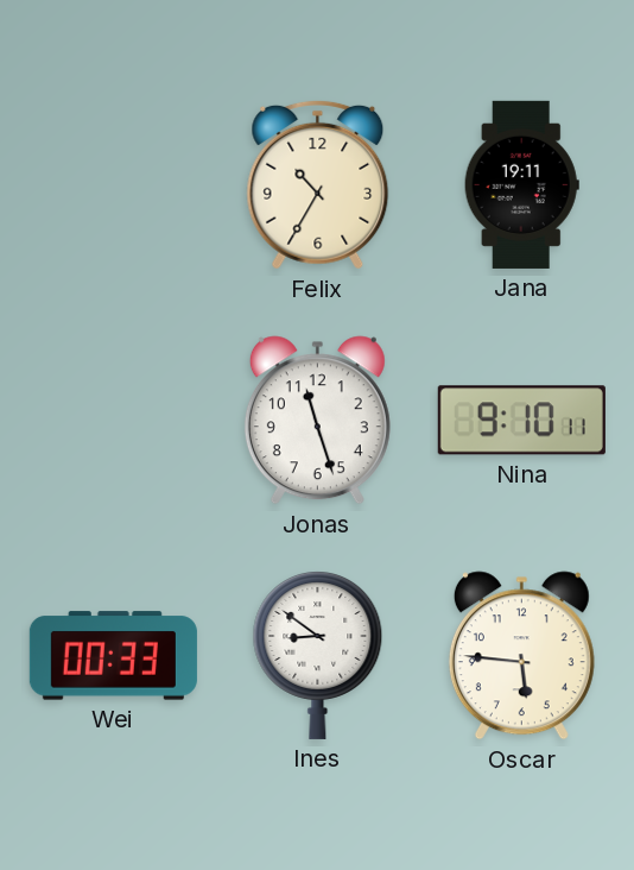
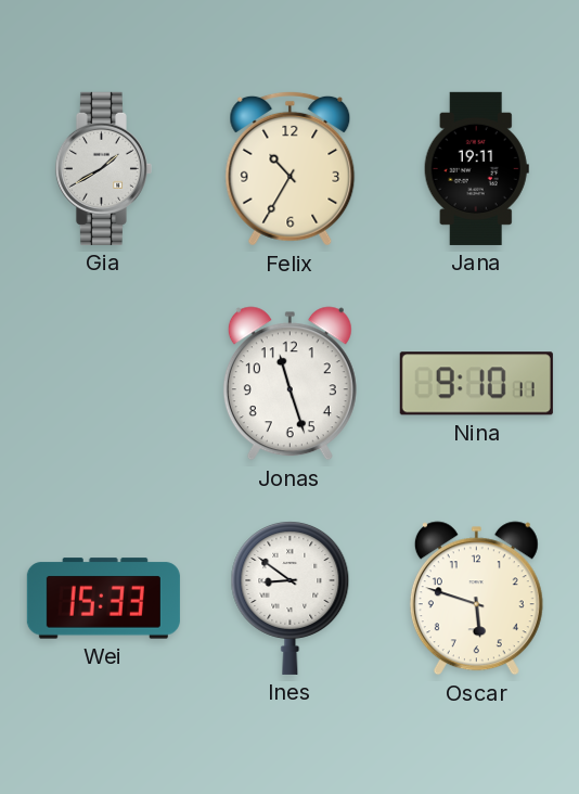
Gia: none -> 1:40 (103, 168)
Wei: 00:33 -> 15:33 (103, 599)
Oscar: 5:46 -> 5:48 (476, 599)
